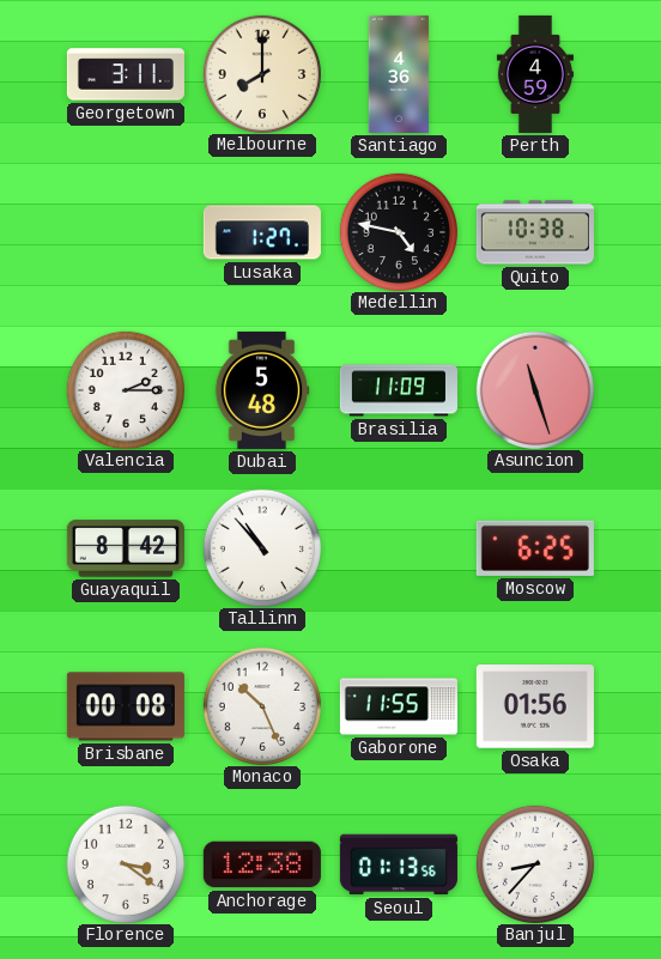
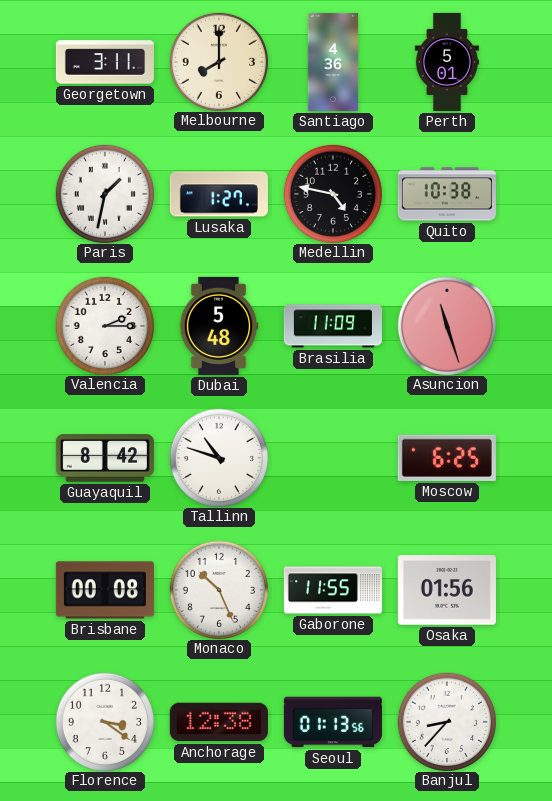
Perth: 4:59 -> 5:01 (447, 62)
Paris: none -> 1:32 (104, 193)
Tallinn: 10:53 -> 10:48 (218, 457)
